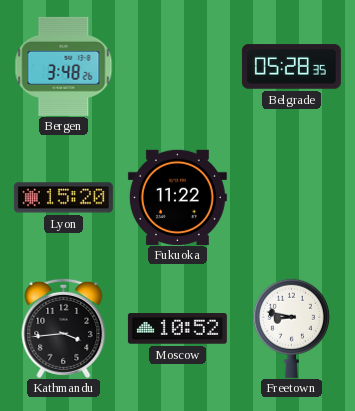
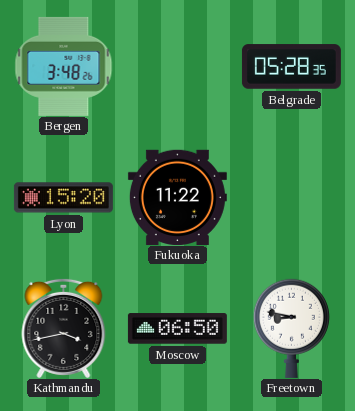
Kathmandu: 3:44 -> 3:43 (64, 328)
Moscow: 10:52 -> 06:50 (177, 329)
